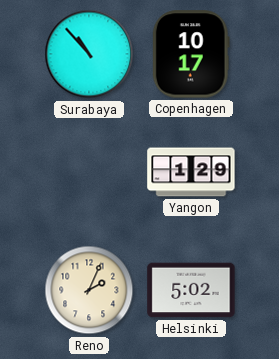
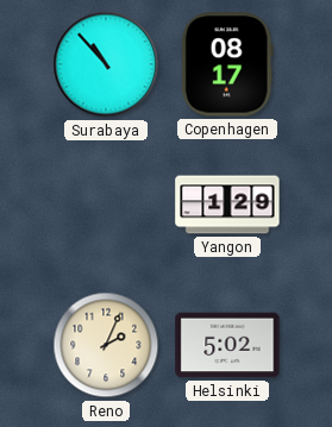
Copenhagen: 10:17 -> 08:17 (227, 64)
